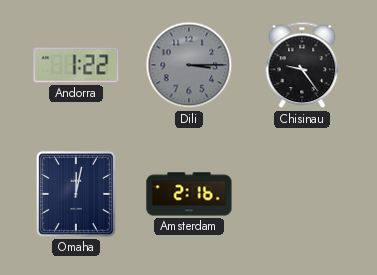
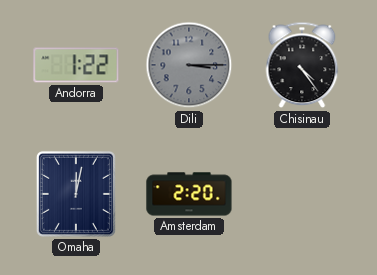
Chisinau: 9:24 -> 4:24 (302, 65)
Amsterdam: 2:16 -> 2:20 (189, 194)
